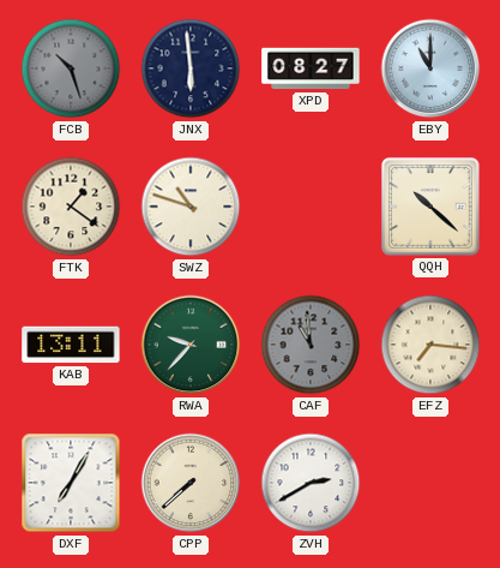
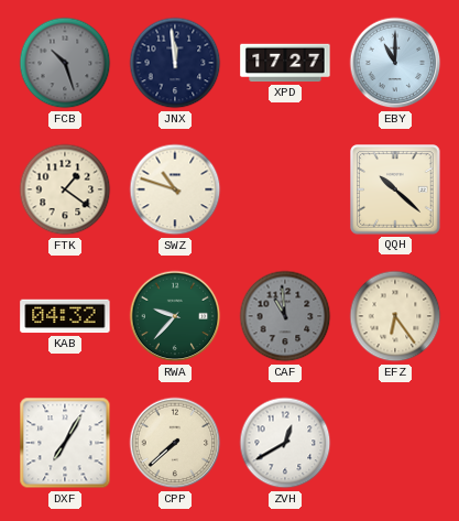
JNX: 5:59 -> 11:59 (175, 63)
XPD: 08:27 -> 17:27 (285, 63)
KAB: 13:11 -> 04:32 (65, 316)
EFZ: 7:16 -> 6:24 (395, 316)
ZVH: 2:40 -> 12:40 (285, 443)
